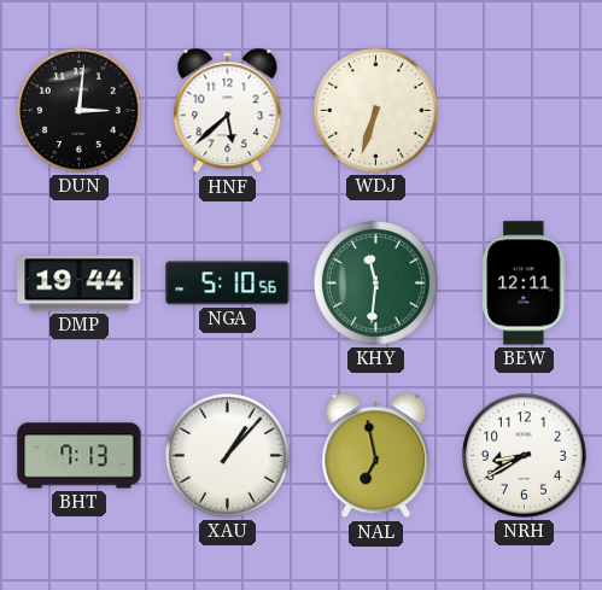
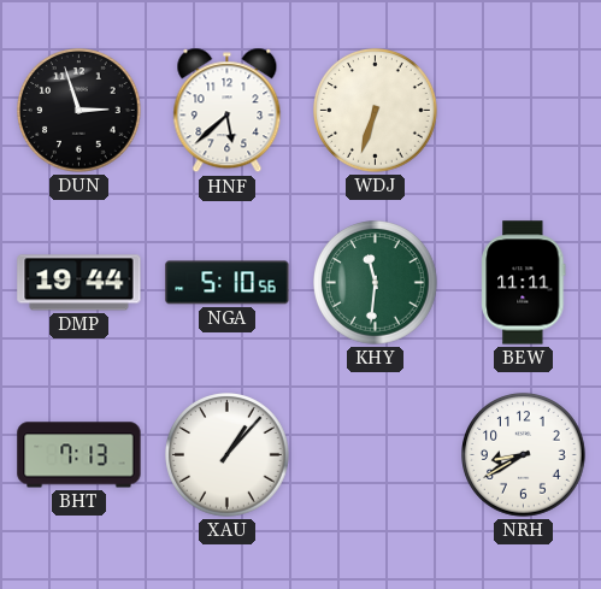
DUN: 3:01 -> 2:57 (79, 111)
BEW: 12:11 -> 11:11 (524, 283)
NAL: 6:58 -> none (376, 456)
